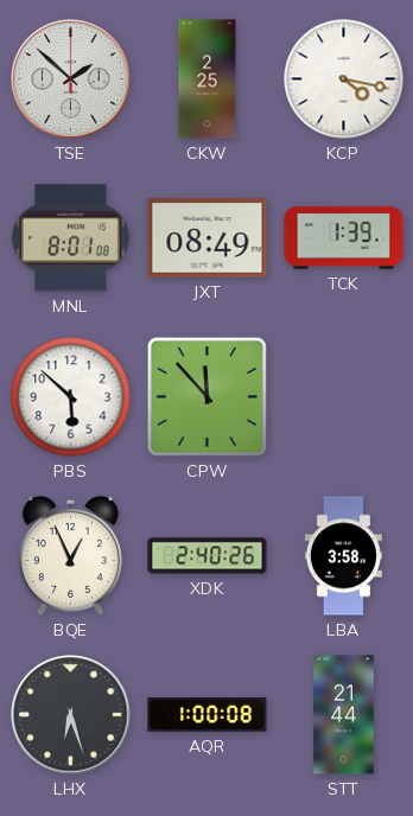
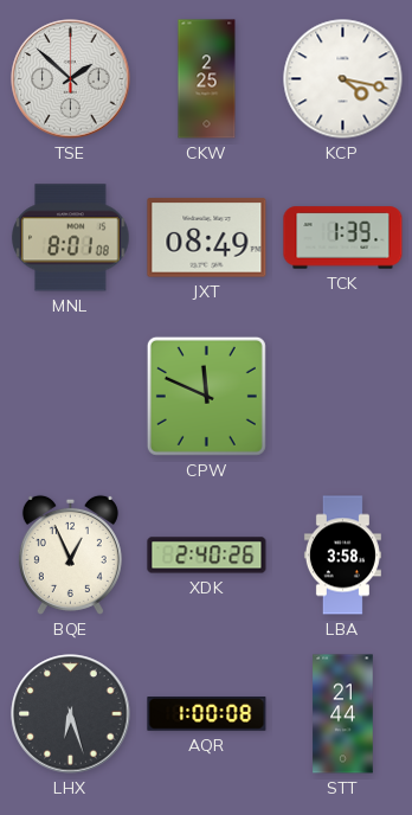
PBS: 5:52 -> none (71, 397)
CPW: 11:53 -> 11:49 (206, 396)
